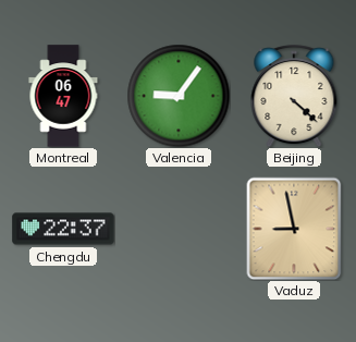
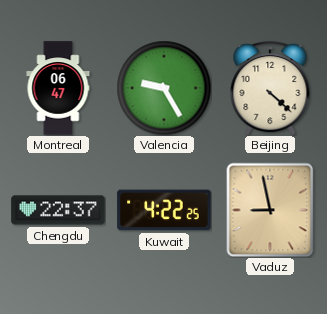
Valencia: 9:06 -> 9:25 (164, 88)
Kuwait: none -> 4:22 (164, 210)
